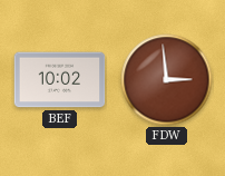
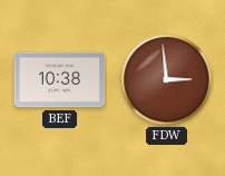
BEF: 10:02 -> 10:38 (60, 80)
